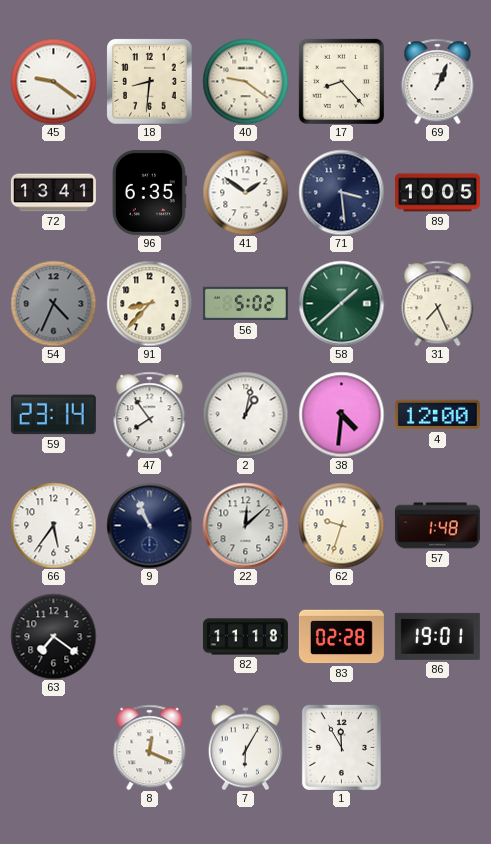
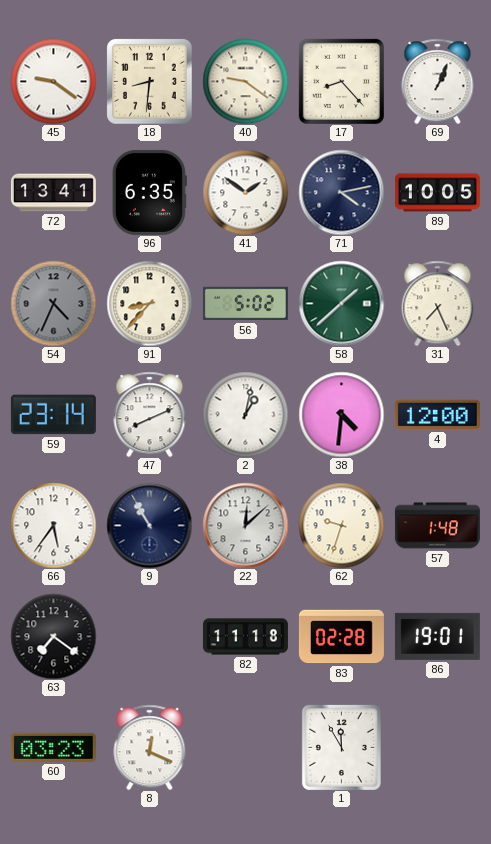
71: 3:29 -> 4:13 (341, 192)
47: 7:54 -> 8:11 (150, 414)
9: 10:56 -> 10:55 (149, 525)
60: none -> 03:23 (53, 747)
7: 6:05 -> none (245, 747)
